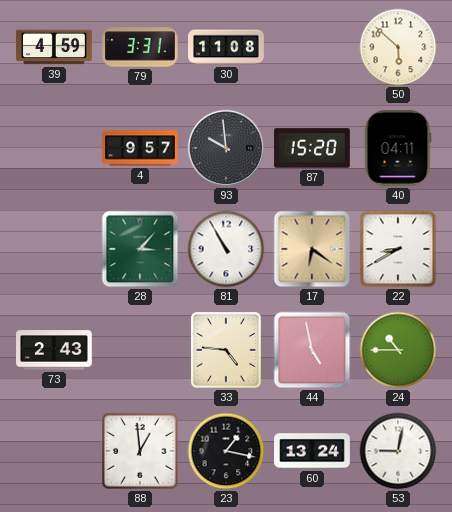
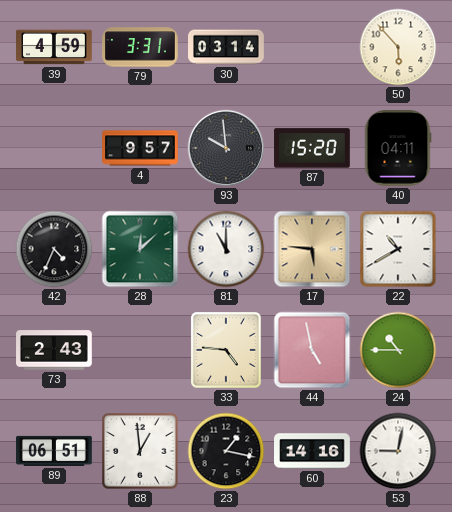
30: 11:08 -> 03:14 (226, 47)
50: 5:52 -> 5:53 (398, 47)
42: none -> 4:34 (54, 249)
28: 3:07 -> 12:08 (140, 249)
81: 10:55 -> 11:00 (226, 249)
17: 6:21 -> 5:46 (312, 249)
22: 8:40 -> 10:40 (398, 249)
89: none -> 06:51 (54, 451)
60: 13:24 -> 14:16 (312, 451)
